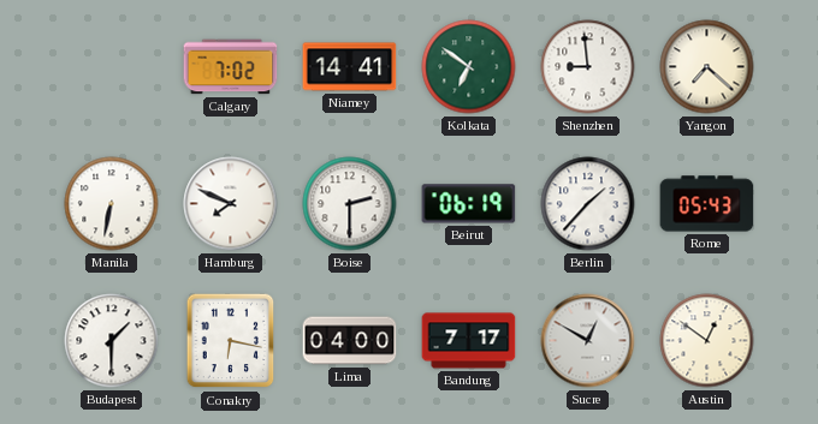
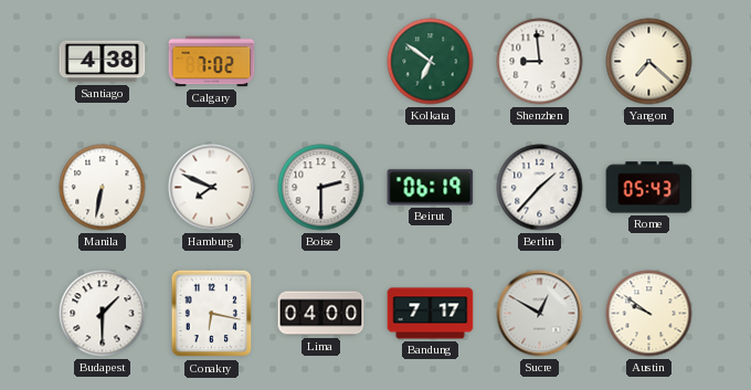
Santiago: none -> 4:38 (103, 62)
Niamey: 14:41 -> none (350, 67)
Austin: 12:51 -> 9:51 (649, 314)
